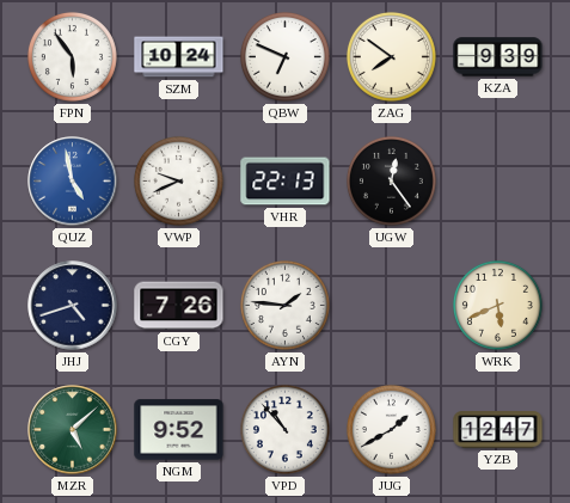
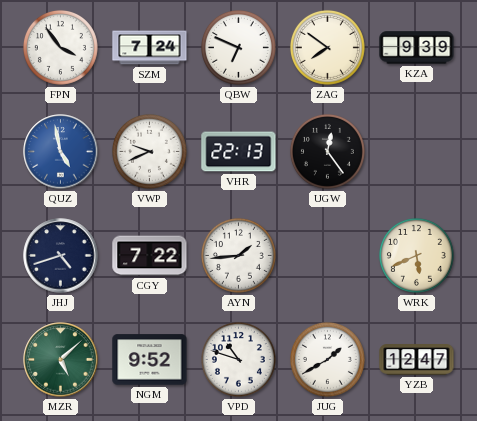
FPN: 5:54 -> 3:54 (60, 47)
SZM: 10:24 -> 7:24 (150, 48)
CGY: 7:26 -> 7:22 (150, 256)
AYN: 1:46 -> 1:44 (238, 255)
VPD: 10:53 -> 10:48 (238, 359)
